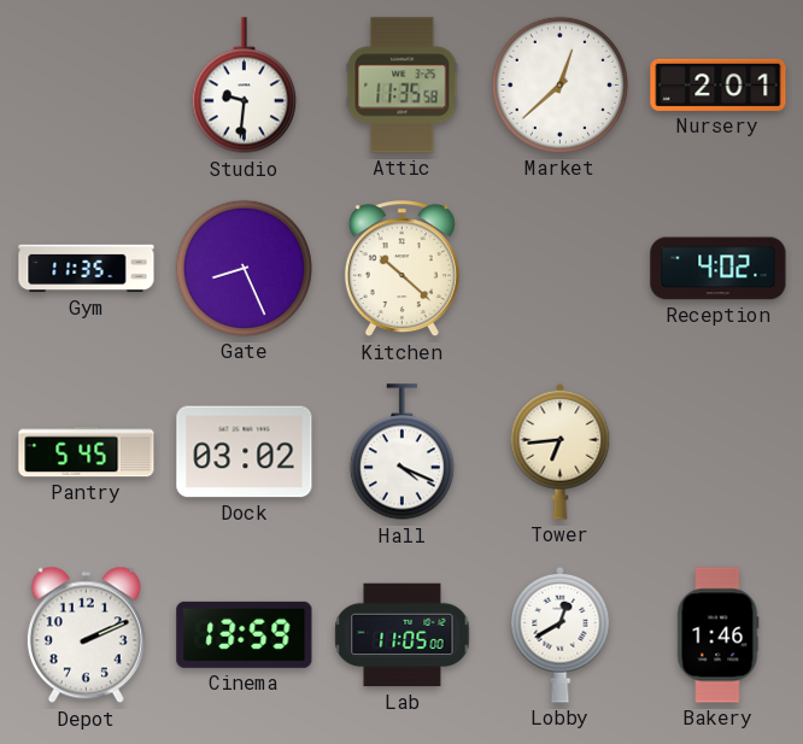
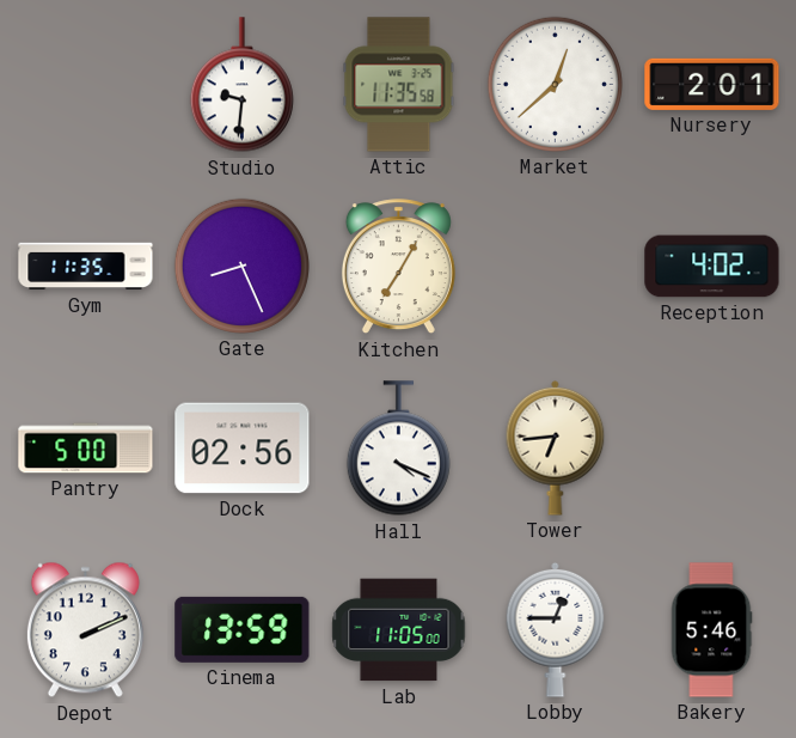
Kitchen: 10:22 -> 7:05 (398, 267)
Pantry: 5:45 -> 5:00 (86, 449)
Dock: 03:02 -> 02:56 (243, 449)
Lobby: 12:40 -> 12:45 (556, 629)
Bakery: 1:46 -> 5:46 (711, 630)
